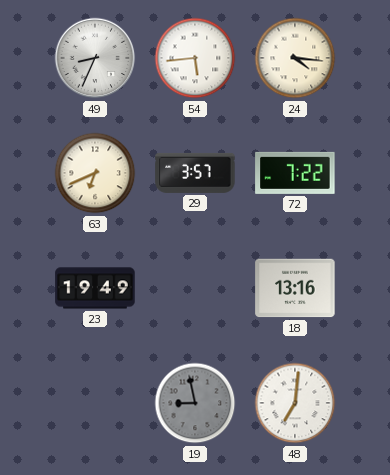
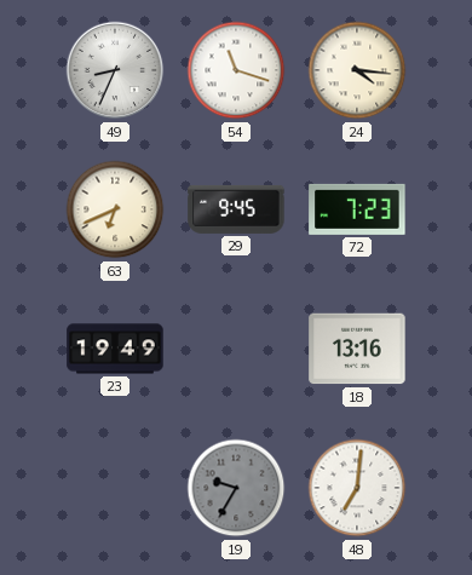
54: 5:44 -> 11:18 (236, 70)
29: 3:57 -> 9:45 (236, 209)
72: 7:22 -> 7:23 (357, 209)
19: 8:58 -> 9:35 (236, 488)
